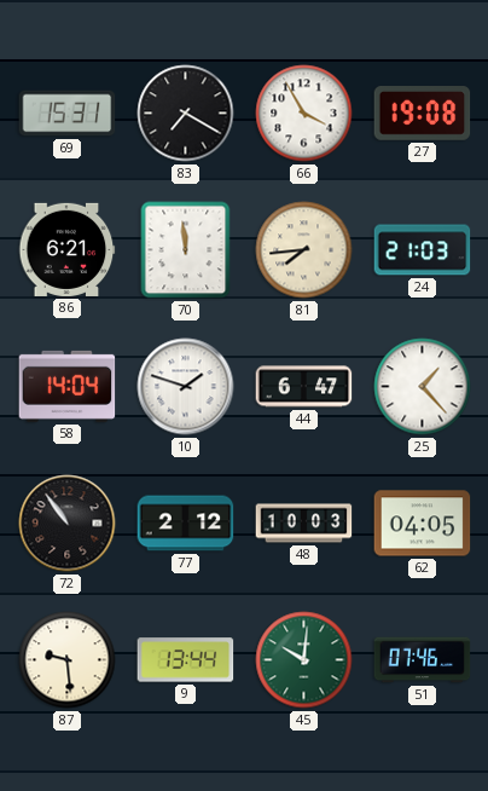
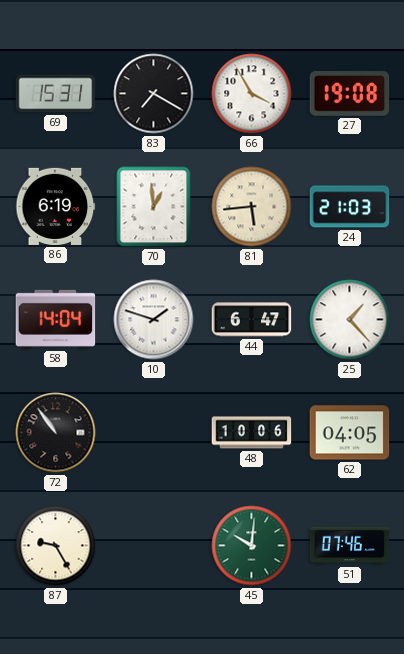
86: 6:21 -> 6:19 (56, 206)
70: 11:59 -> 12:59 (154, 207)
81: 7:44 -> 5:44 (252, 207)
77: 2:12 -> none (186, 524)
48: 10:03 -> 10:06 (252, 433)
87: 9:29 -> 9:25 (56, 546)
9: 13:44 -> none (186, 660)
